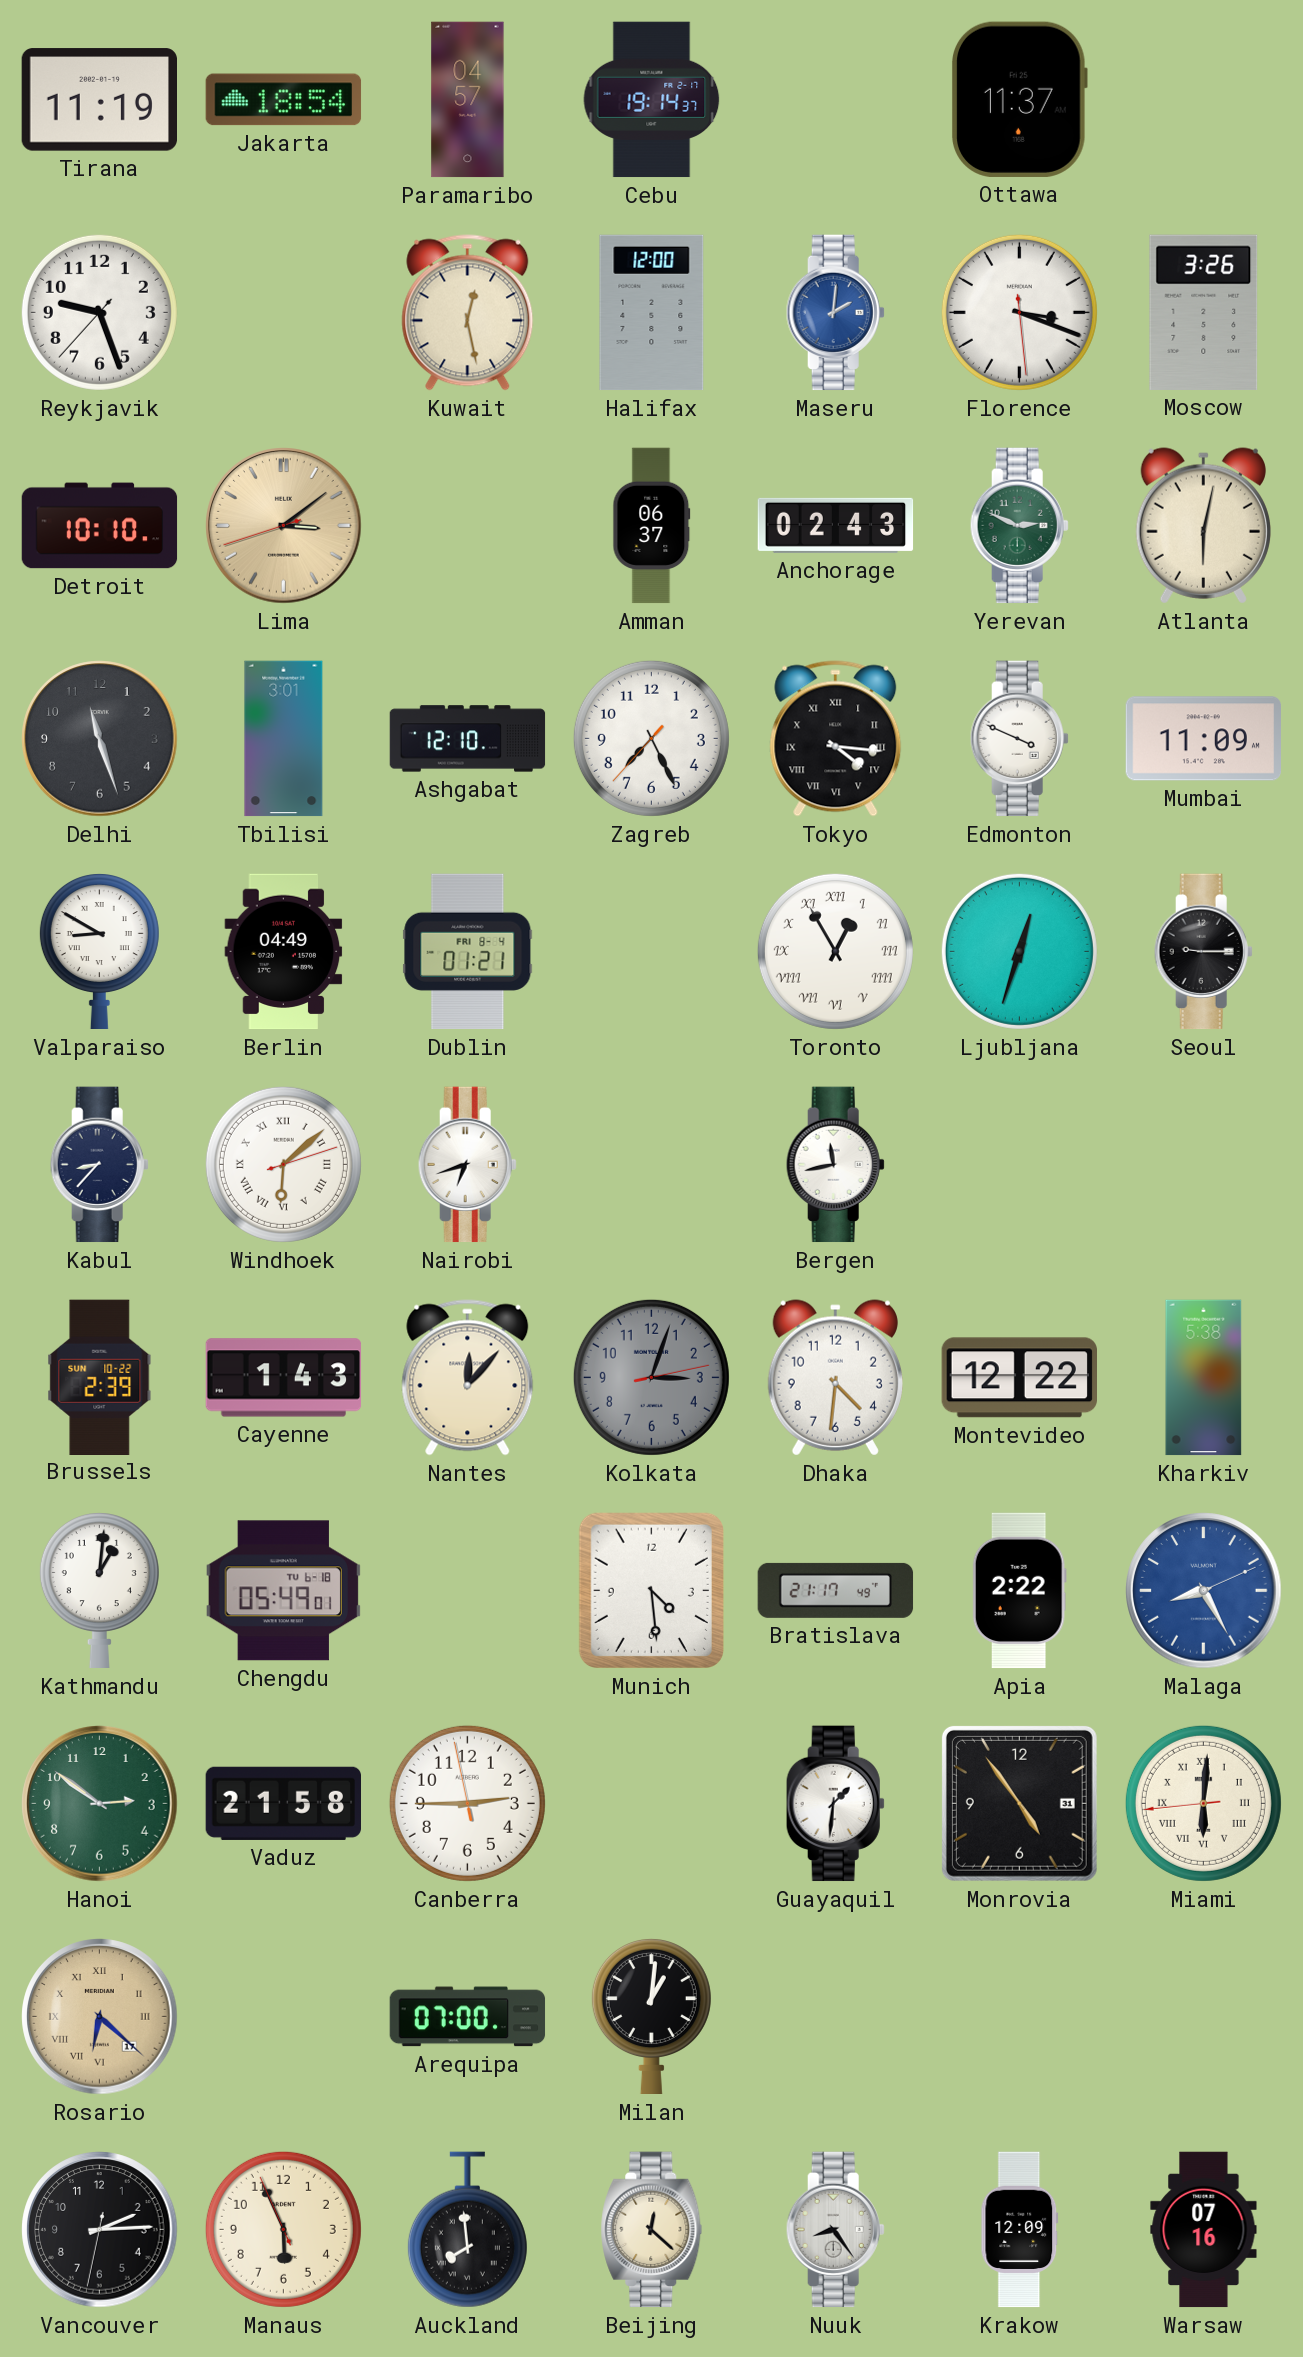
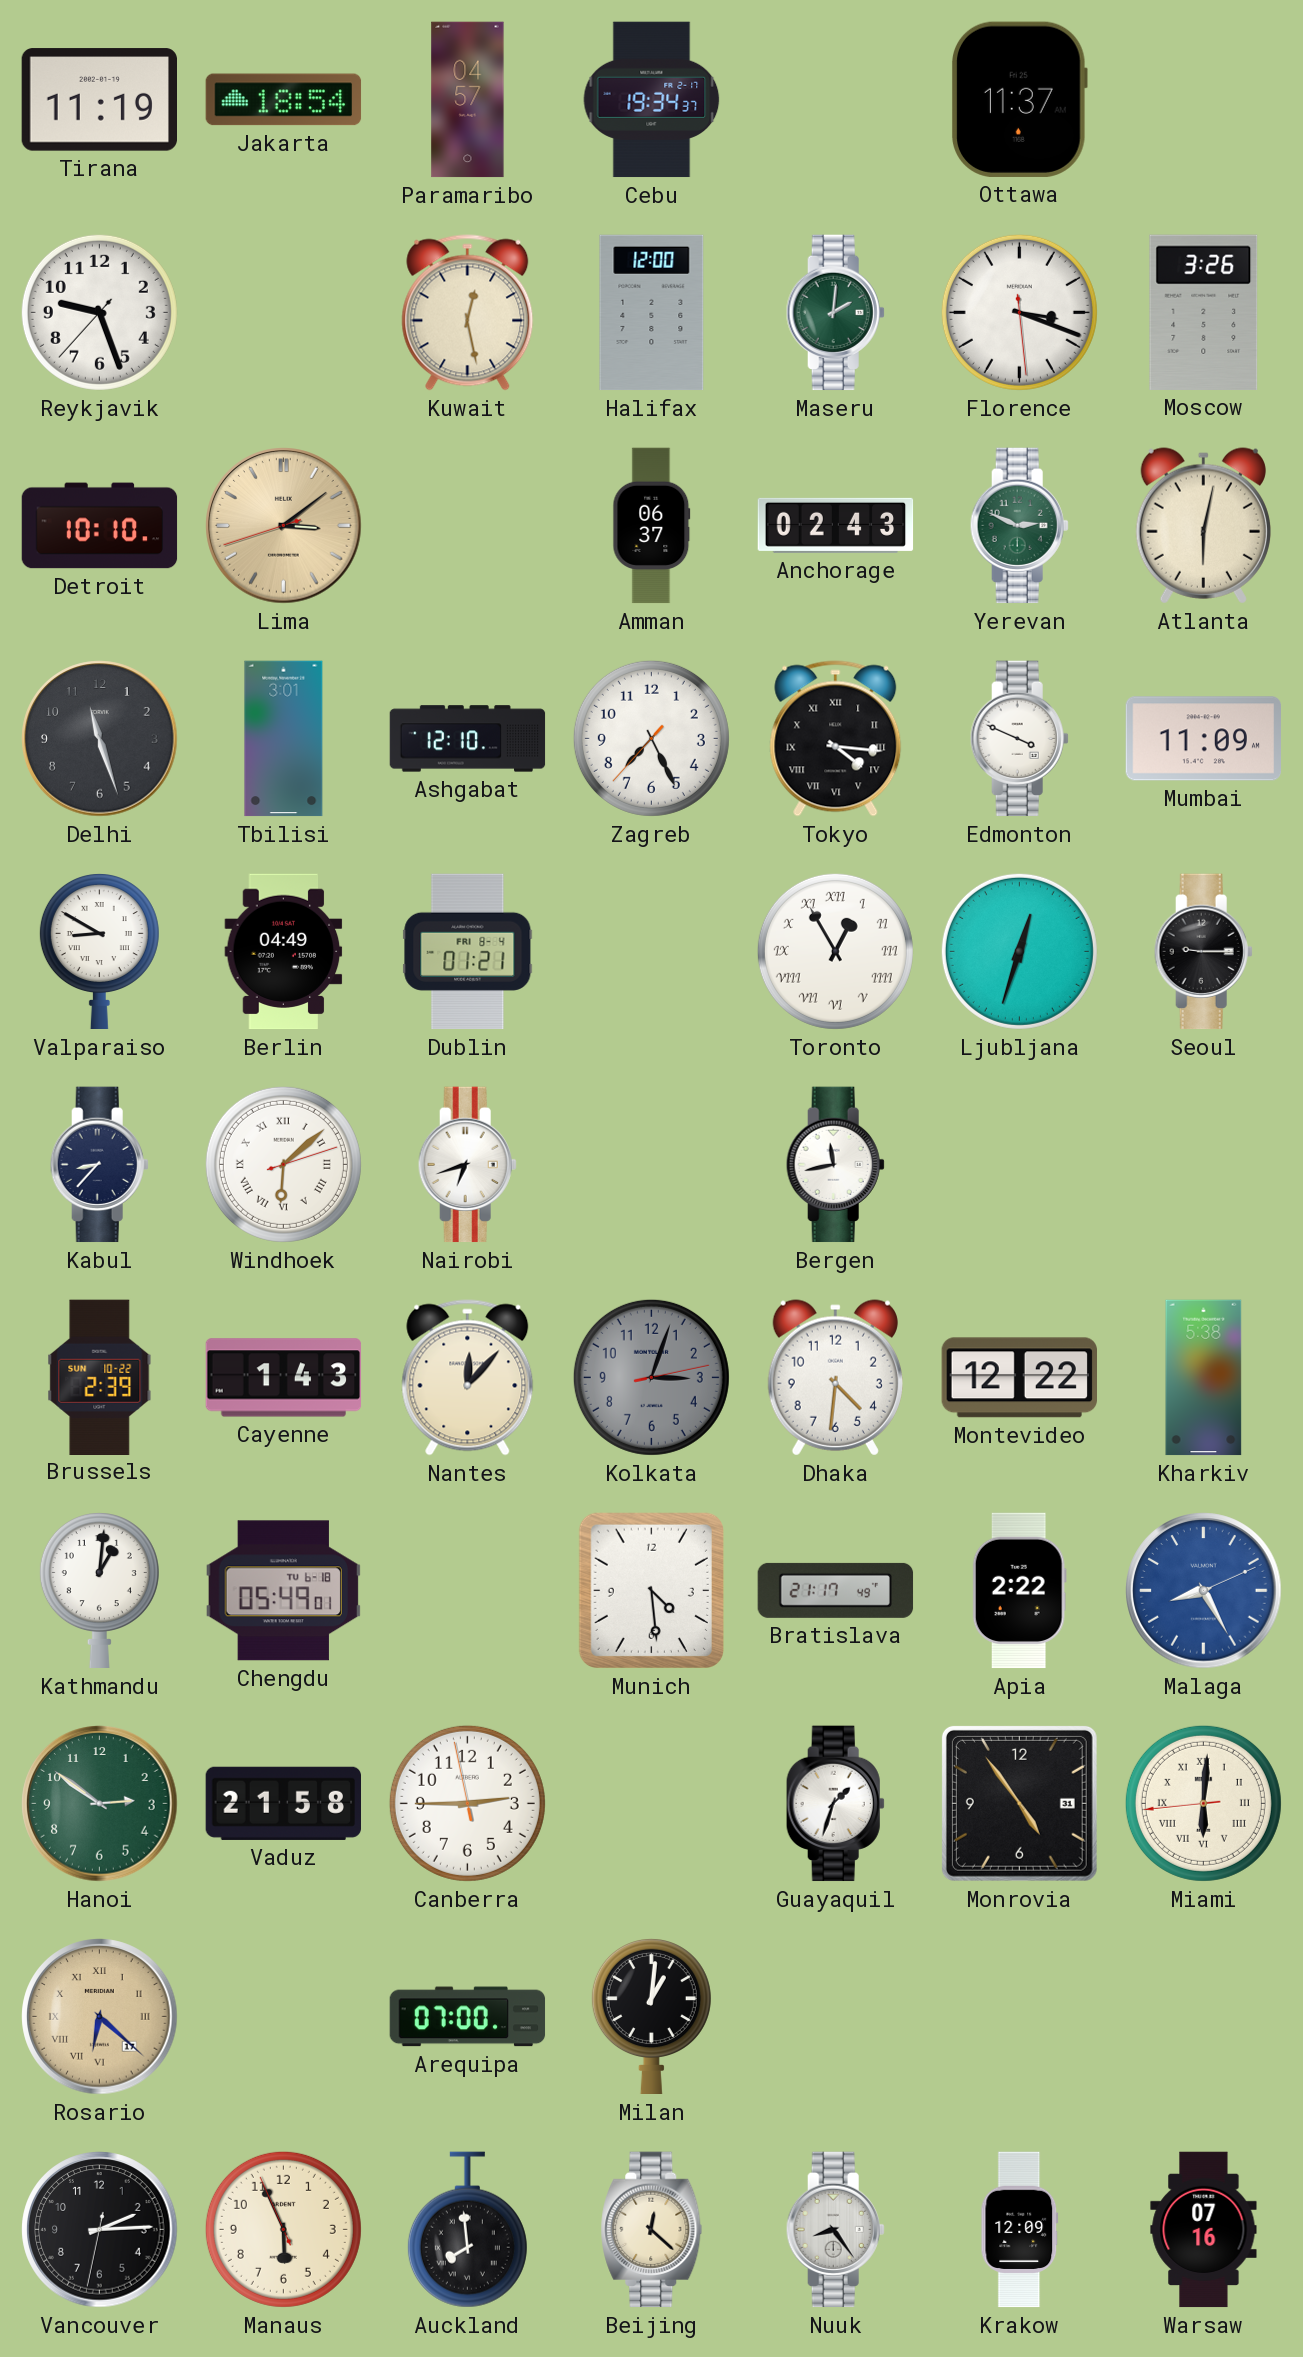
Cebu: 19:14 -> 19:34 (652, 100)
Maseru dial: blue -> green (835, 313)
Guayaquil: 1:31 -> 1:33 (835, 1804)
